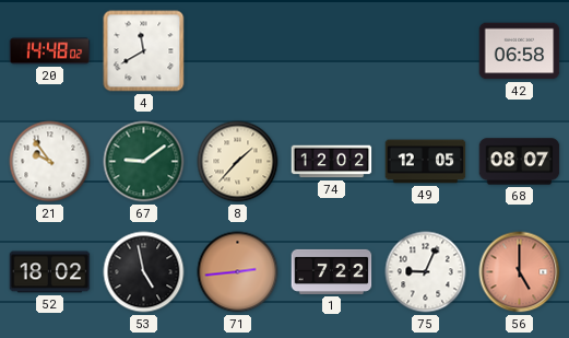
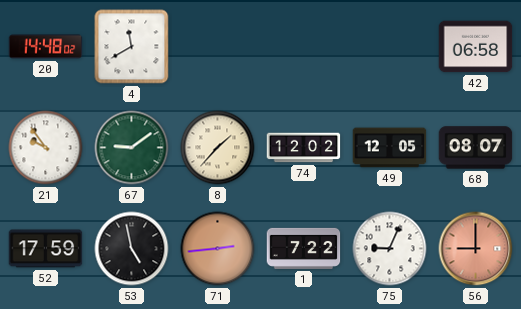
52: 18:02 -> 17:59 (46, 249)
56: 5:00 -> 9:00 (476, 249)
